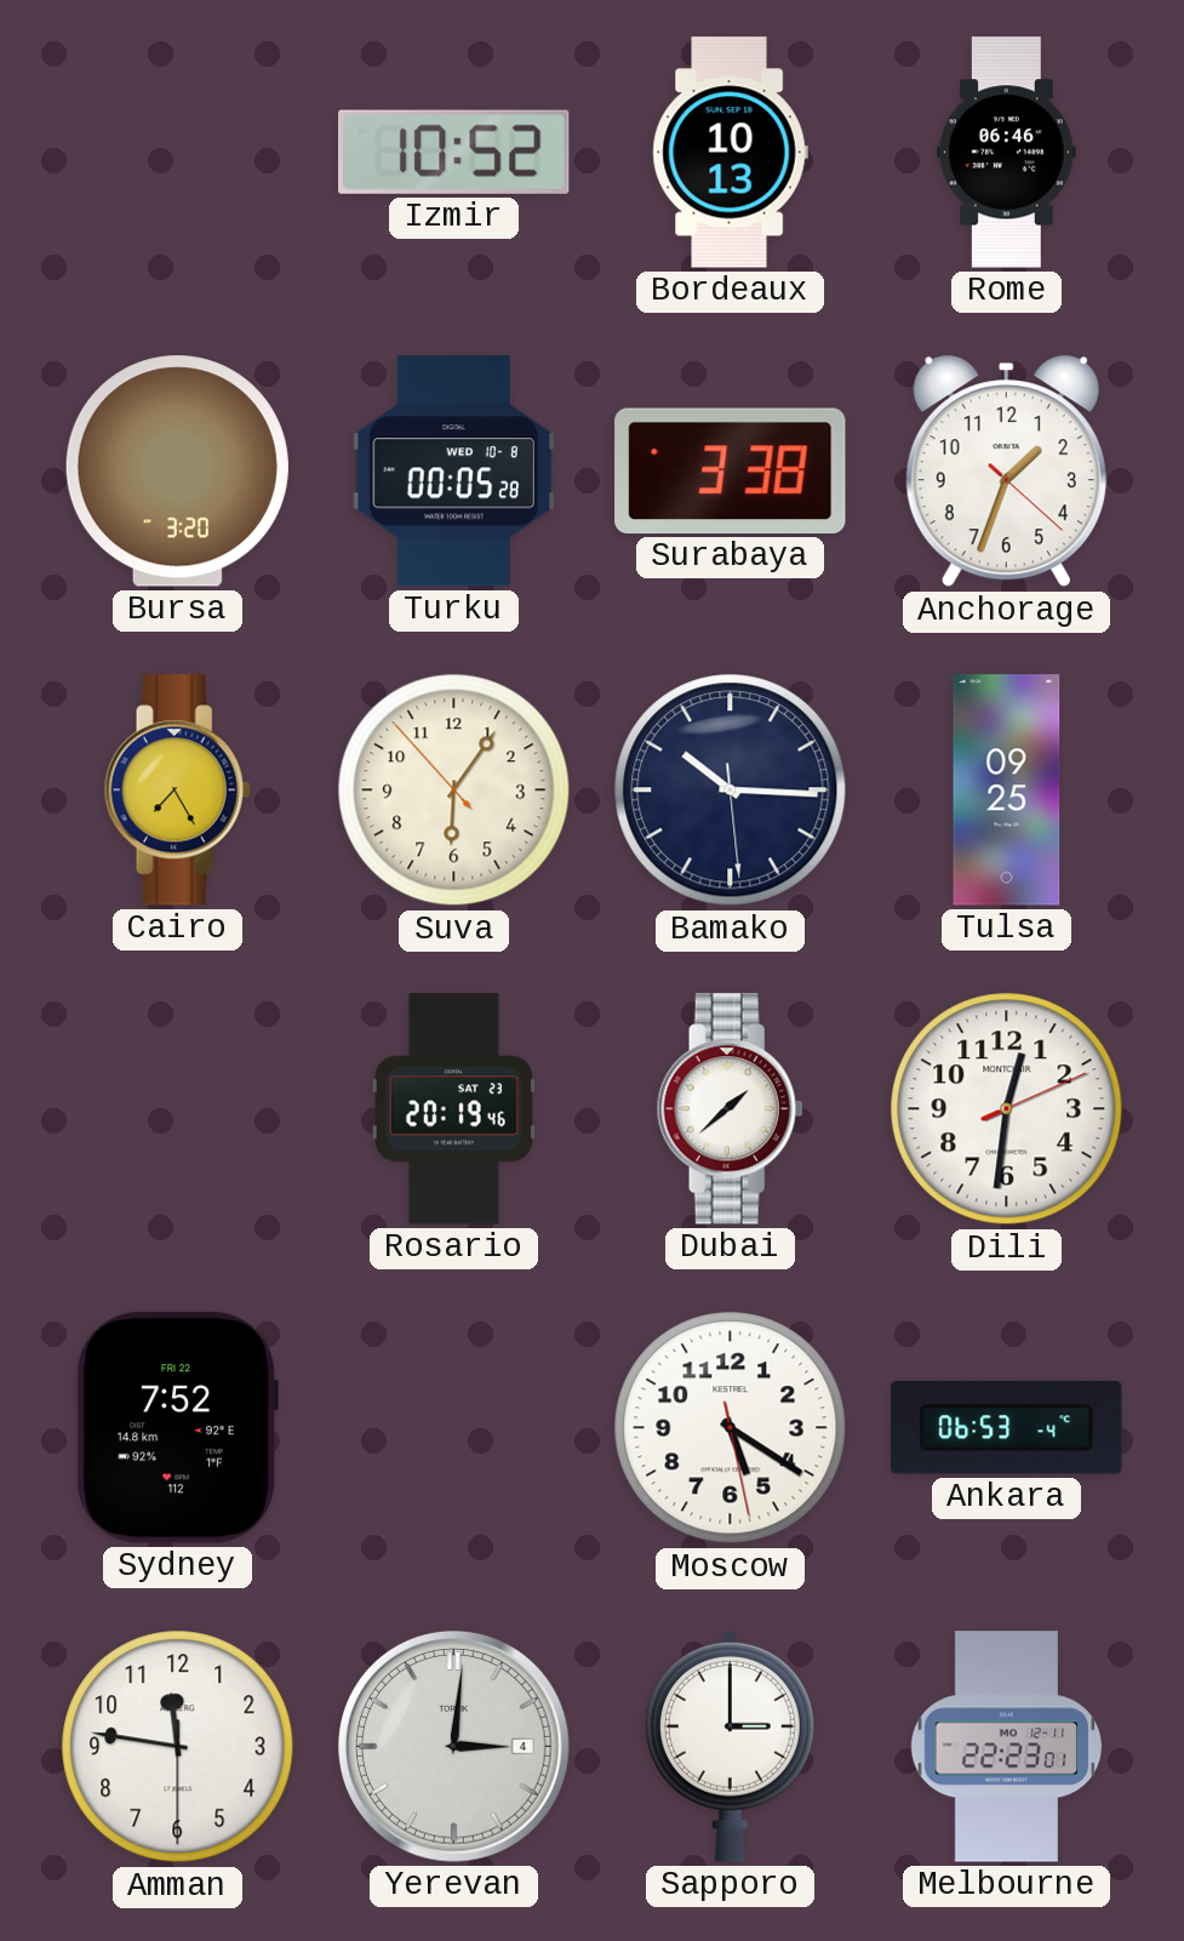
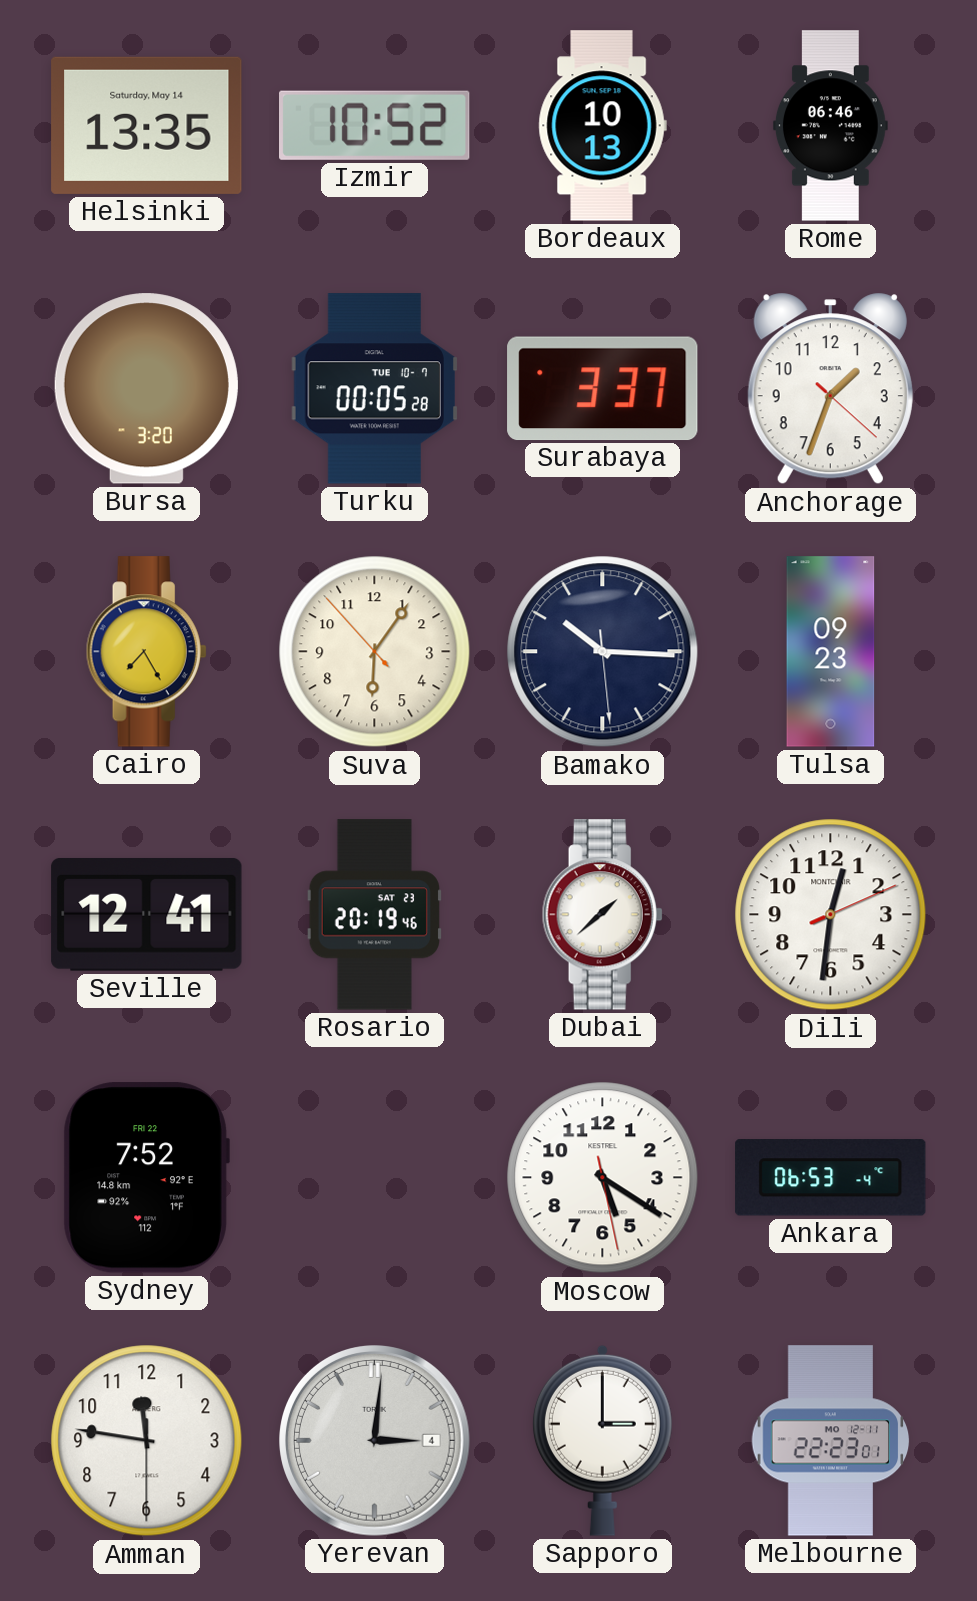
Helsinki: none -> 13:35 (147, 125)
Turku date: WED 10-8 -> TUE 10-7 (374, 389)
Surabaya: 3:38 -> 3:37 (603, 388)
Tulsa: 09:25 -> 09:23 (831, 652)
Seville: none -> 12:41 (147, 914)
